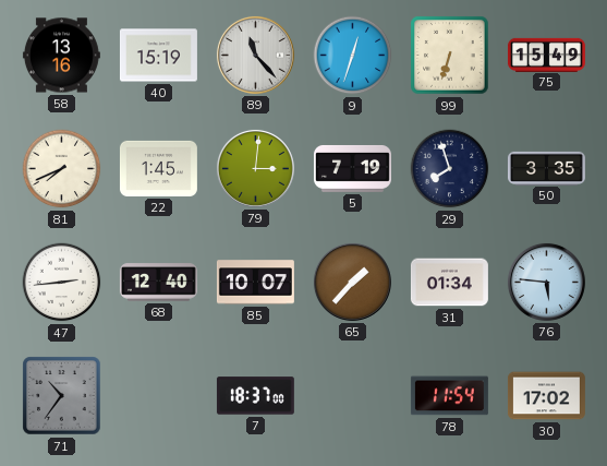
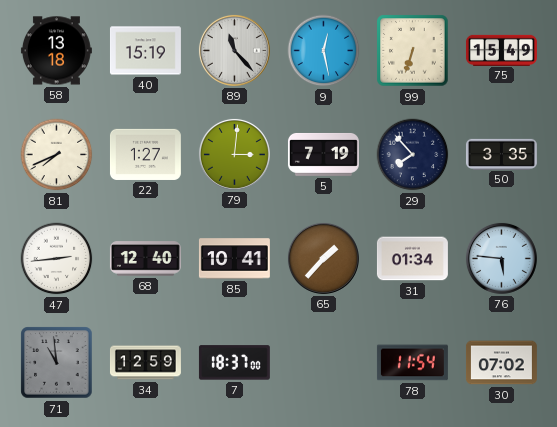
58: 13:16 -> 13:18 (56, 51)
9: 12:33 -> 12:28 (324, 51)
22: 1:45 -> 1:27 (145, 154)
29: 7:57 -> 7:53 (413, 155)
85: 10:07 -> 10:41 (234, 259)
71: 10:36 -> 10:59 (57, 363)
34: none -> 12:59 (145, 363)
30: 17:02 -> 07:02 (501, 363)
